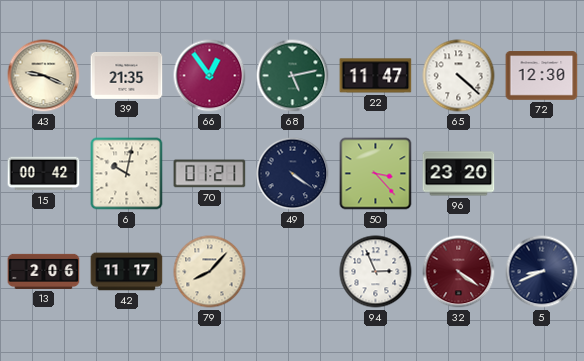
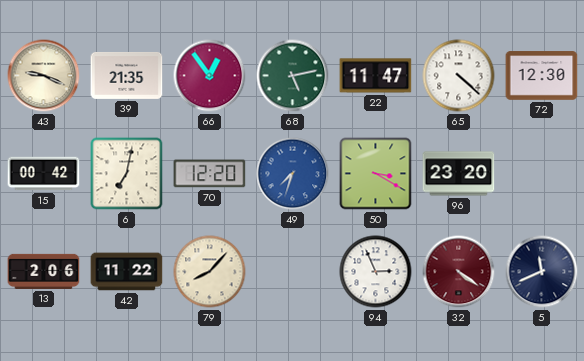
6: 10:02 -> 7:02 (127, 174)
70: 01:21 -> 12:20 (210, 174)
49: 4:21 -> 7:33 (293, 174)
49 dial: navy -> blue (293, 174)
50: 3:23 -> 3:20 (376, 174)
42: 11:17 -> 11:22 (127, 272)
5: 8:41 -> 11:41 (542, 272)
